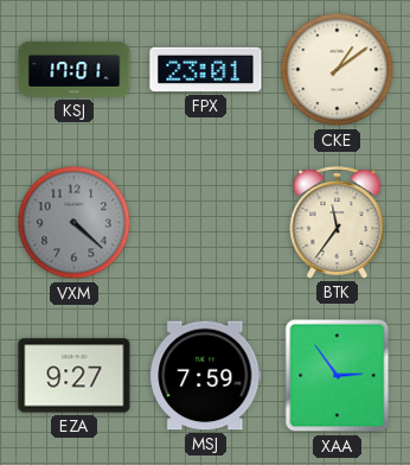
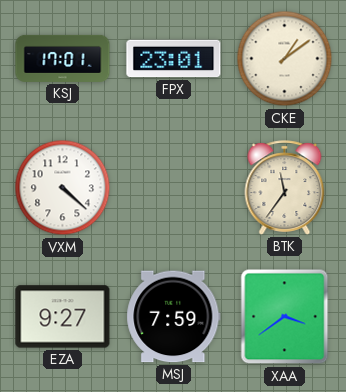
VXM dial: grey -> white (63, 188)
XAA: 2:54 -> 3:39 (285, 317)
